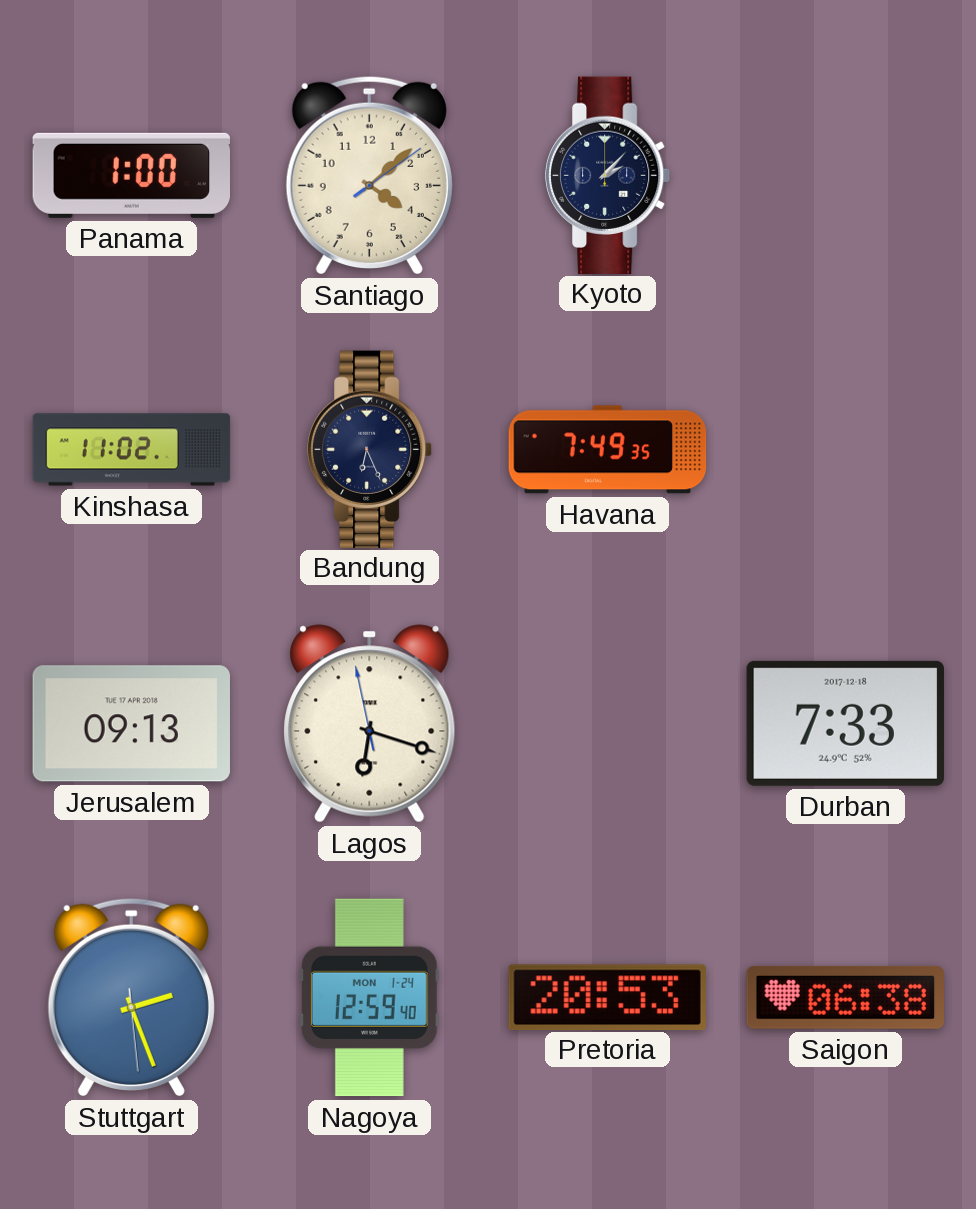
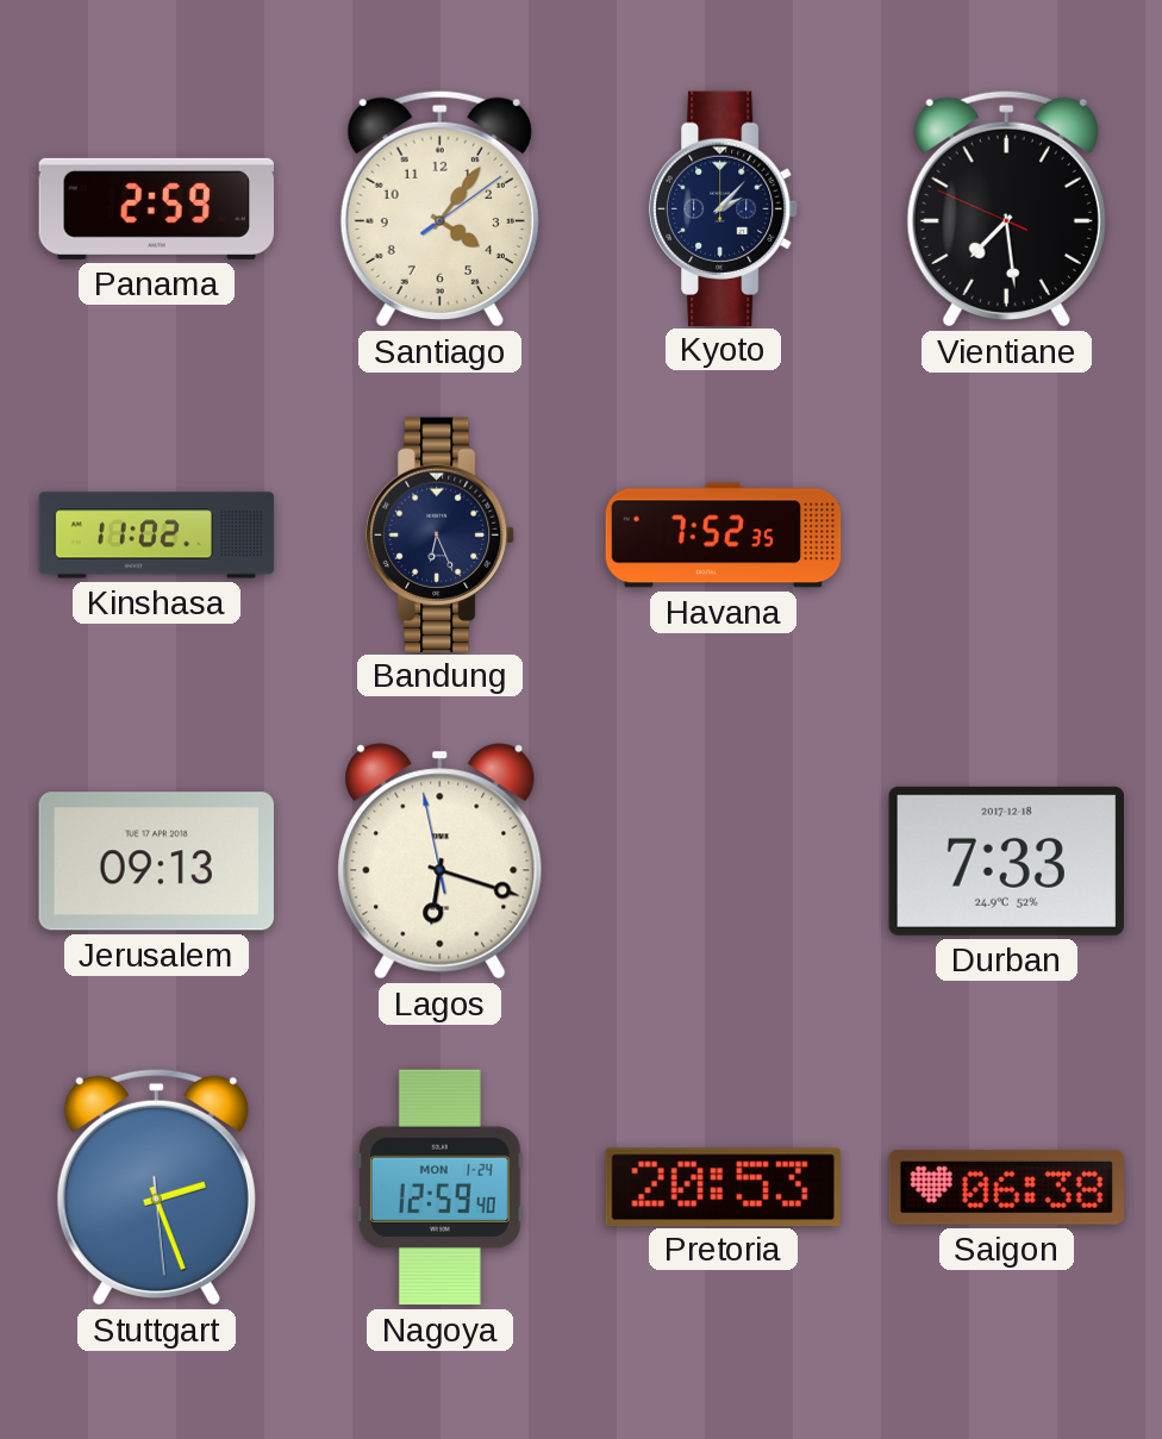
Panama: 1:00 -> 2:59 (157, 208)
Santiago: 4:08 -> 4:06 (439, 208)
Vientiane: none -> 7:28 (1006, 208)
Havana: 7:49 -> 7:52 (724, 536)
